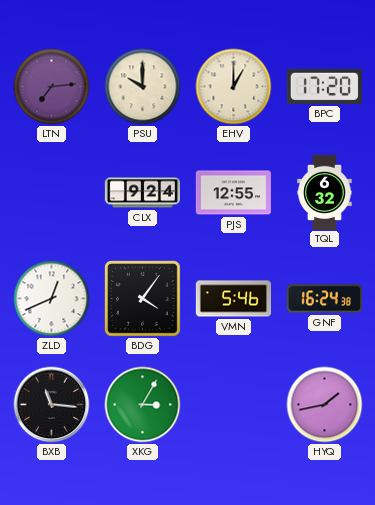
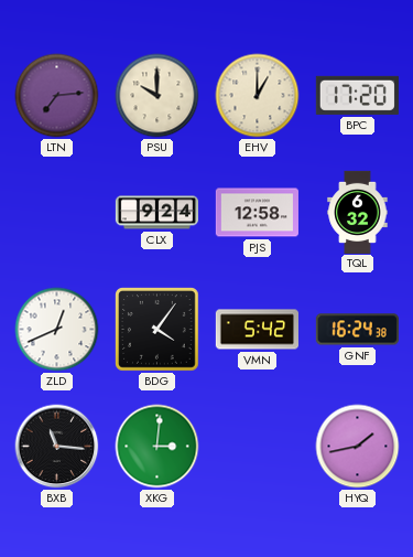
PJS: 12:55 -> 12:58 (257, 213)
VMN: 5:46 -> 5:42 (257, 330)
XKG: 3:05 -> 3:01 (157, 447)
